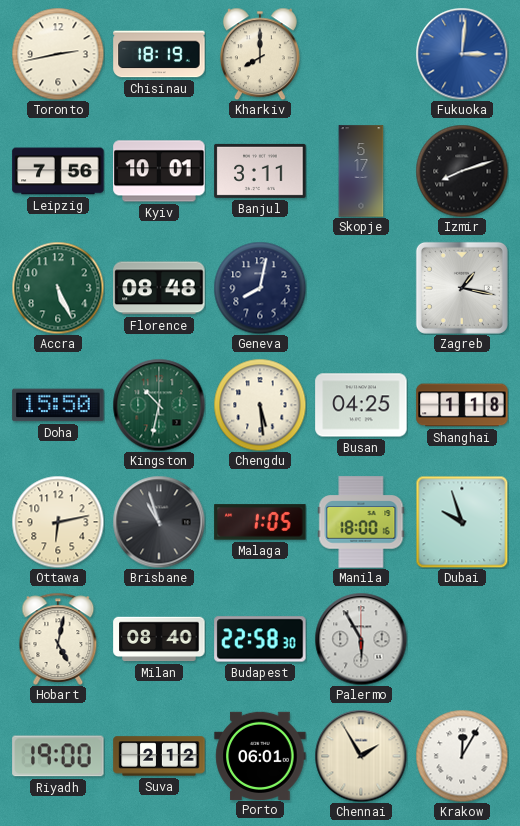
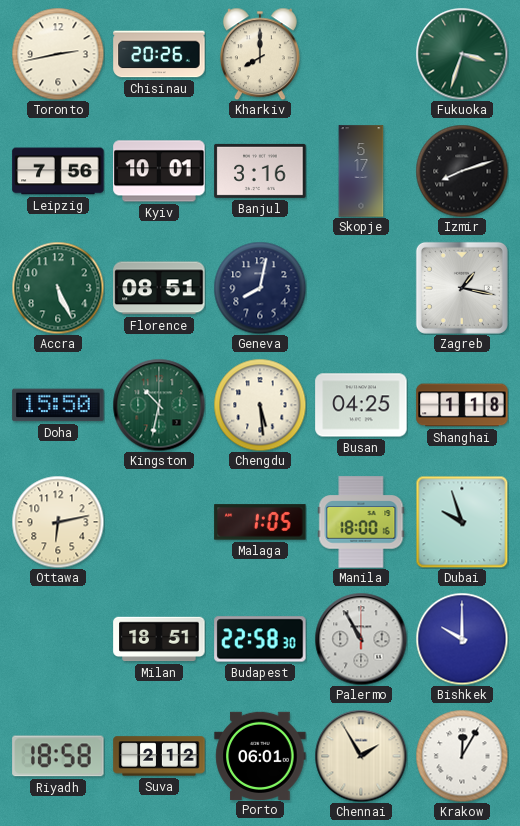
Chisinau: 18:19 -> 20:26 (159, 54)
Fukuoka: 3:01 -> 3:33 (462, 54)
Fukuoka dial: blue -> green (462, 54)
Banjul: 3:11 -> 3:16 (260, 171)
Florence: 08:48 -> 08:51 (159, 288)
Brisbane: 10:57 -> none (159, 522)
Hobart: 5:02 -> none (58, 639)
Milan: 08:40 -> 18:51 (159, 639)
Palermo: 5:55 -> 10:55 (361, 639)
Bishkek: none -> 10:00 (462, 639)
Riyadh: 19:00 -> 18:58 (58, 756)
